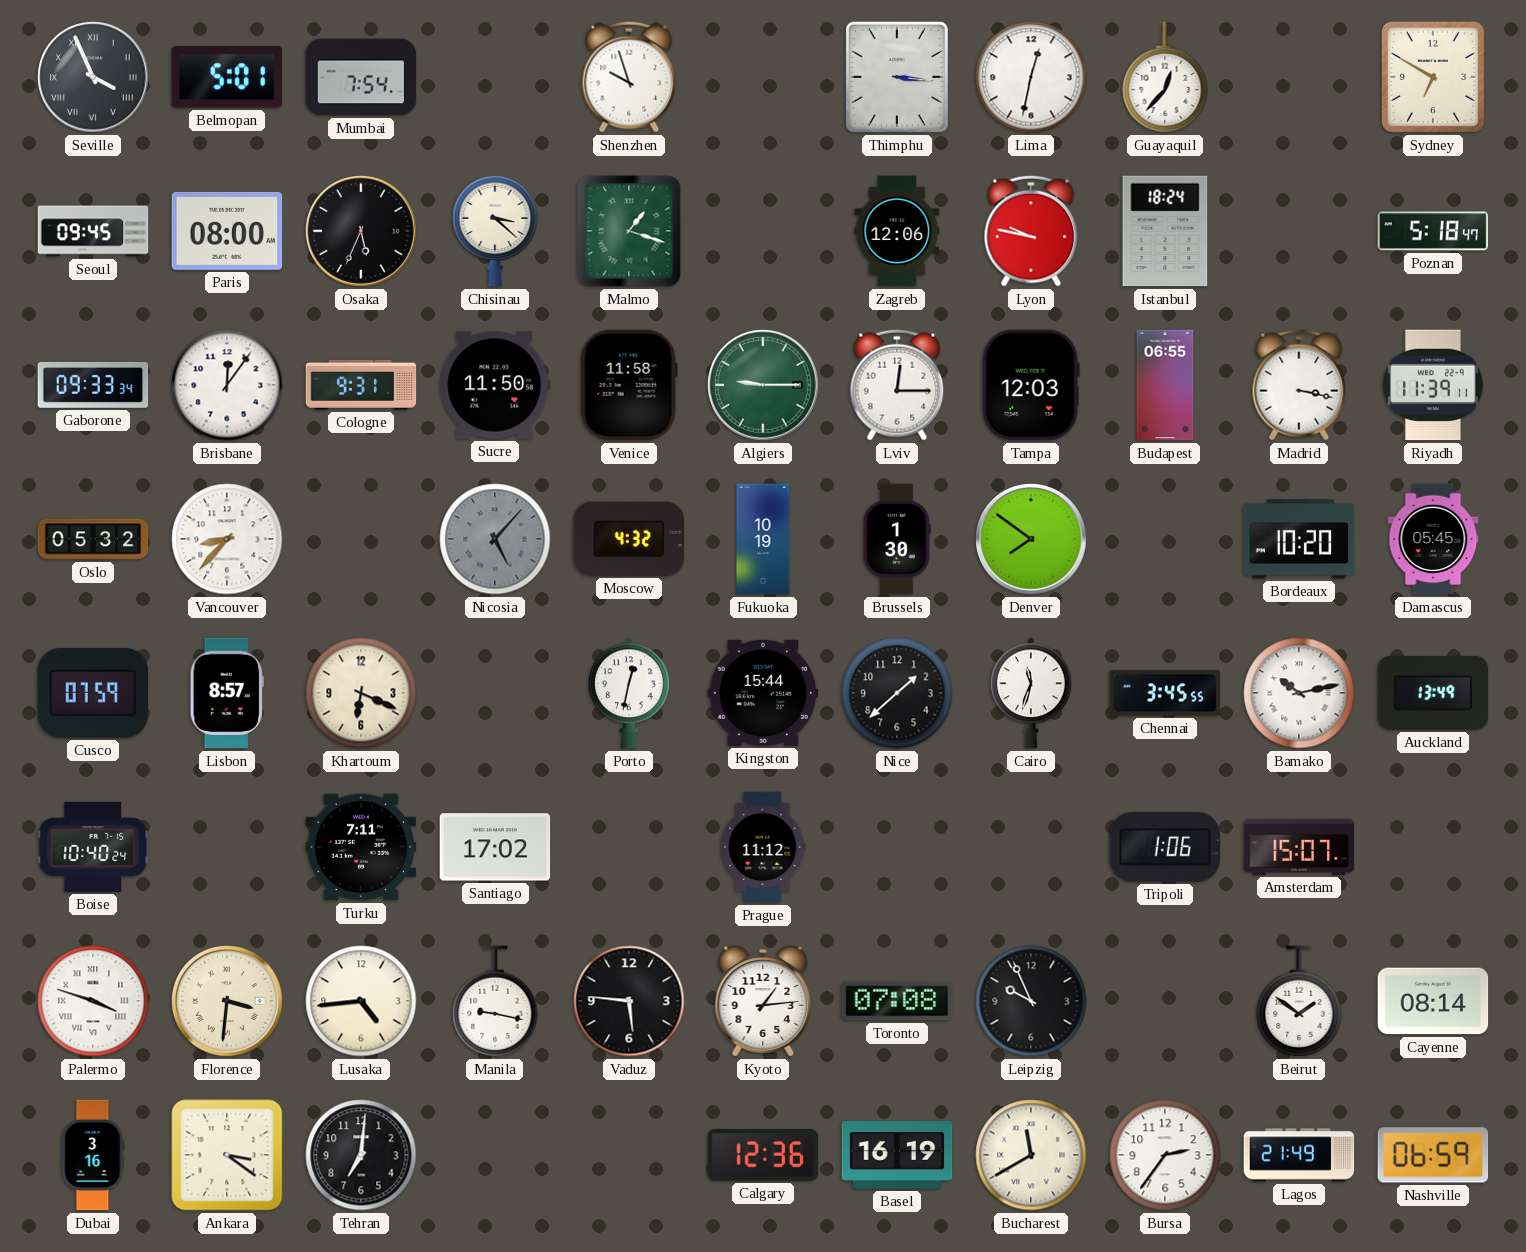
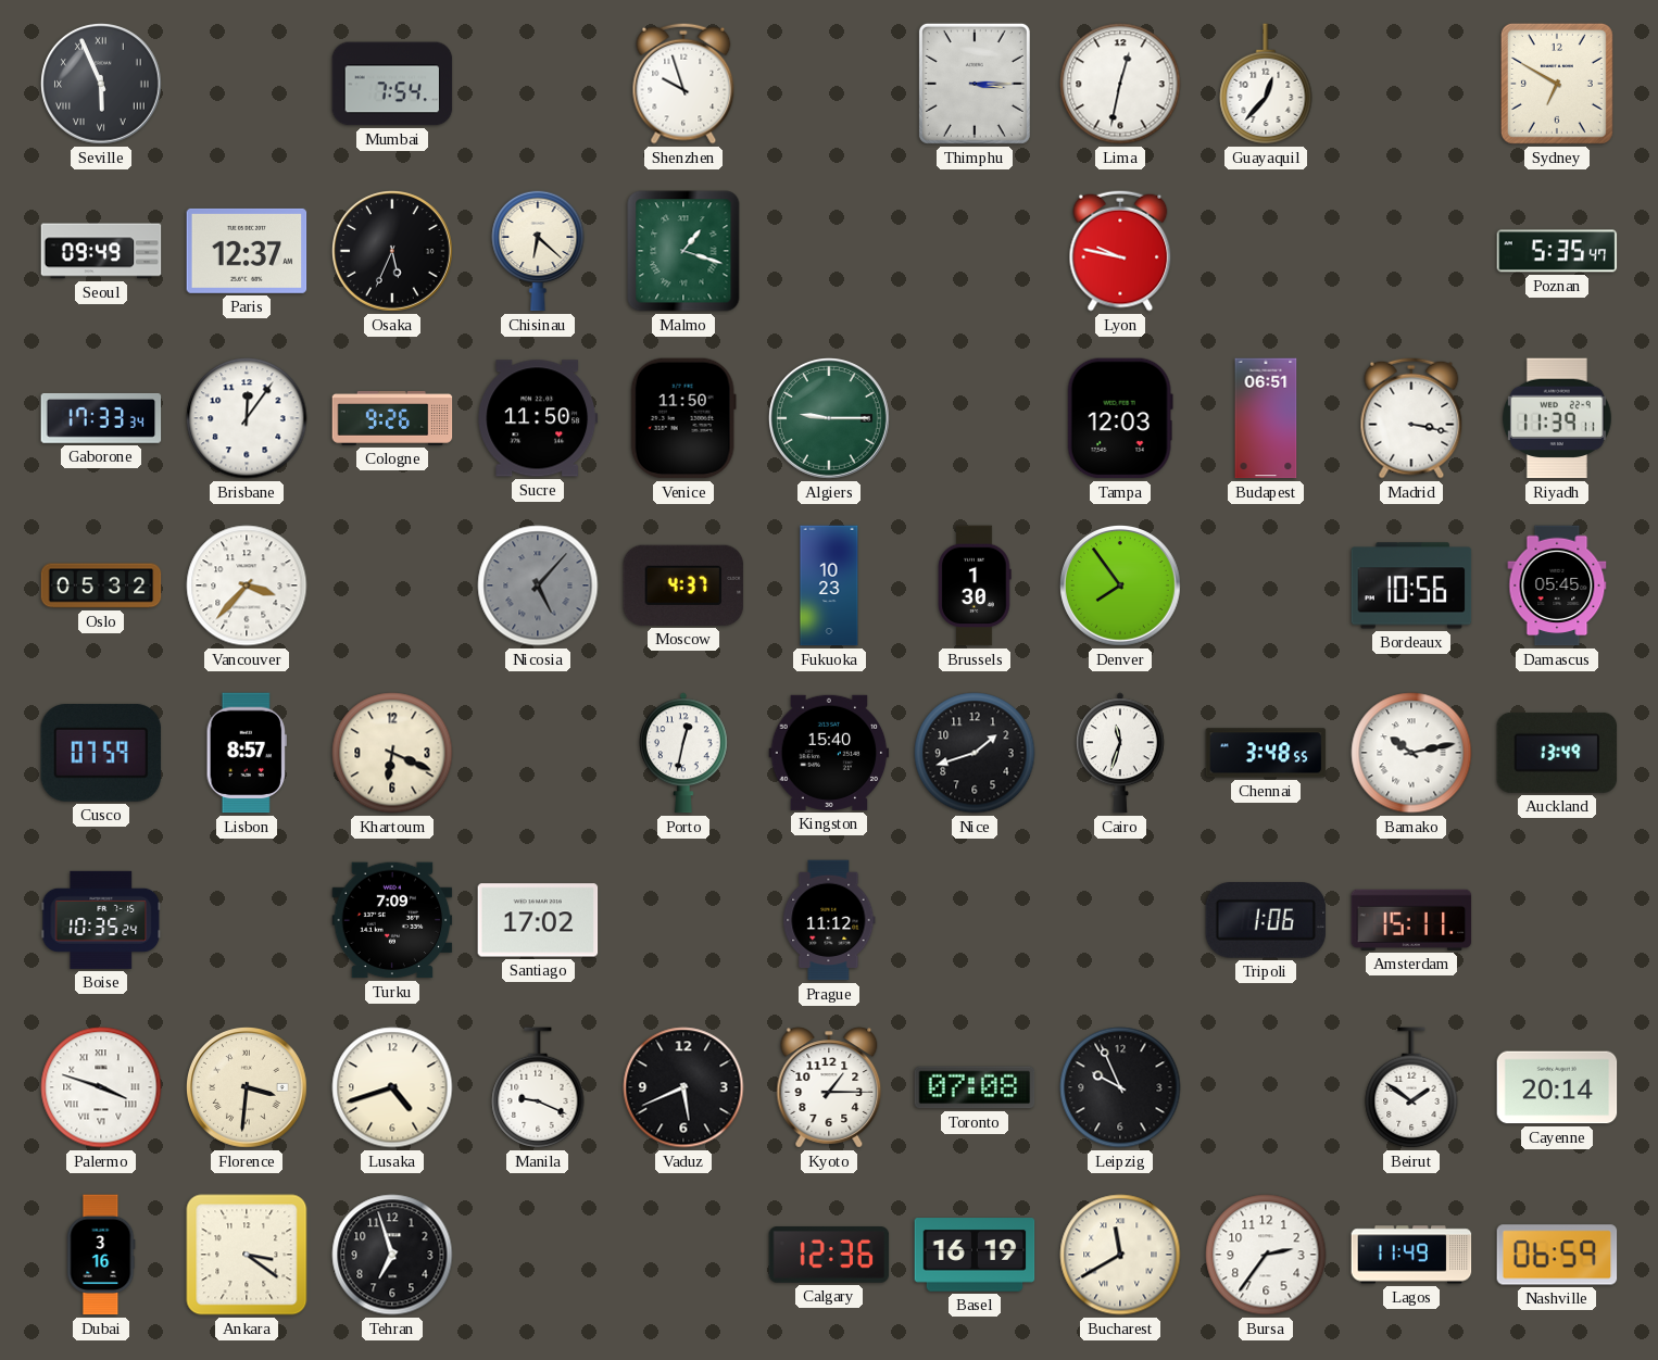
Seville: 3:56 -> 5:56 (102, 85)
Belmopan: 5:01 -> none (226, 77)
Thimphu: 3:16 -> 3:15 (975, 84)
Seoul: 09:45 -> 09:49 (101, 251)
Paris: 08:00 -> 12:37 (247, 251)
Chisinau: 3:22 -> 6:22 (538, 251)
Zagreb: 12:06 -> none (897, 231)
Istanbul: 18:24 -> none (1165, 231)
Poznan: 5:18 -> 5:35 (1557, 251)
Gaborone: 09:33 -> 17:33 (101, 418)
Cologne: 9:31 -> 9:26 (392, 418)
Venice: 11:58 -> 11:50 (683, 418)
Lviv: 12:15 -> none (897, 385)
Budapest: 06:55 -> 06:51 (1266, 418)
Vancouver: 8:37 -> 3:37 (247, 585)
Moscow: 4:32 -> 4:37 (683, 585)
Fukuoka: 10:19 -> 10:23 (829, 585)
Denver: 7:51 -> 7:54 (1121, 587)
Bordeaux: 10:20 -> 10:56 (1411, 585)
Kingston: 15:44 -> 15:40 (829, 753)
Nice: 1:38 -> 1:42 (975, 753)
Chennai: 3:45 -> 3:48 (1266, 753)
Boise: 10:40 -> 10:35 (101, 920)
Turku: 7:11 -> 7:09 (392, 920)
Amsterdam: 15:07 -> 15:11 (1411, 920)
Lusaka: 4:44 -> 4:42 (392, 1087)
Manila: 9:17 -> 9:19 (538, 1087)
Vaduz: 5:46 -> 5:41 (683, 1087)
Kyoto: 1:14 -> 1:15 (829, 1087)
Cayenne: 08:14 -> 20:14 (1557, 1087)
Tehran: 7:01 -> 6:57 (392, 1255)
Lagos: 21:49 -> 11:49 (1411, 1255)
